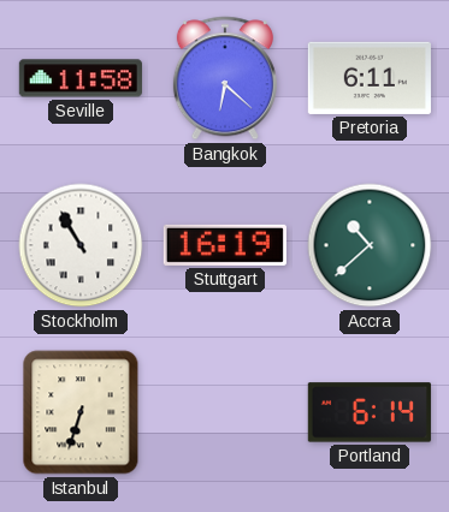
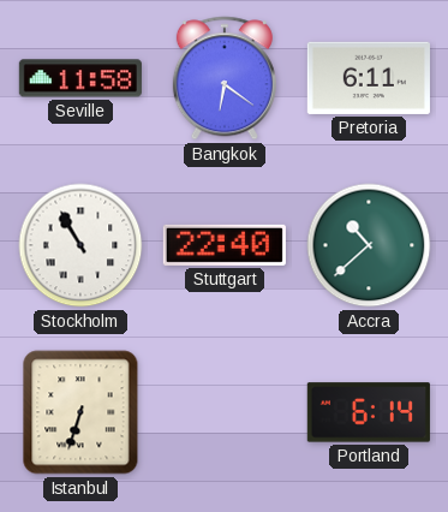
Bangkok: 6:22 -> 6:21 (225, 78)
Stuttgart: 16:19 -> 22:40 (225, 245)
